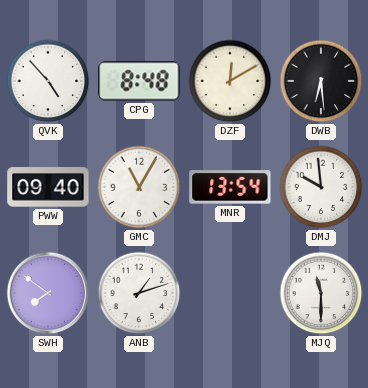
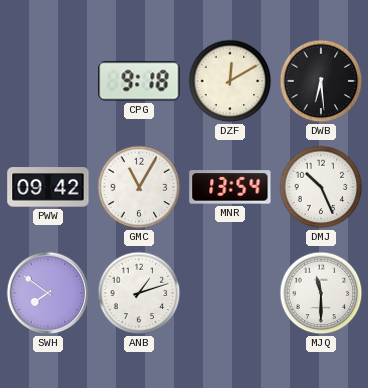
QVK: 4:53 -> none (48, 81)
CPG: 8:48 -> 9:18 (139, 81)
PWW: 09:40 -> 09:42 (48, 187)
DMJ: 9:59 -> 10:26 (321, 187)
